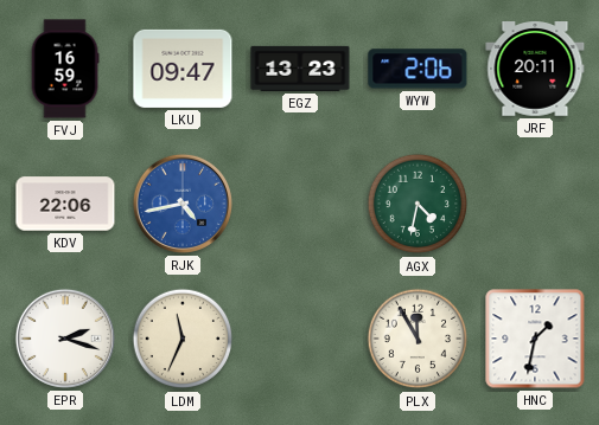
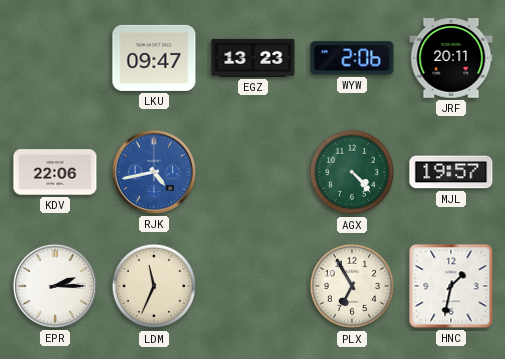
FVJ: 16:59 -> none (65, 69)
AGX: 4:32 -> 4:23 (352, 172)
MJL: none -> 19:57 (451, 172)
EPR: 2:18 -> 2:15 (55, 286)
PLX: 11:55 -> 6:55 (352, 286)
